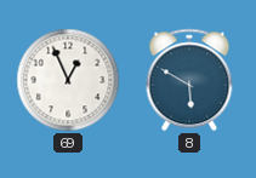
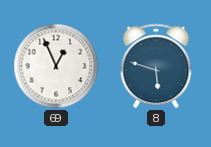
8: 5:50 -> 5:48 (156, 66)
